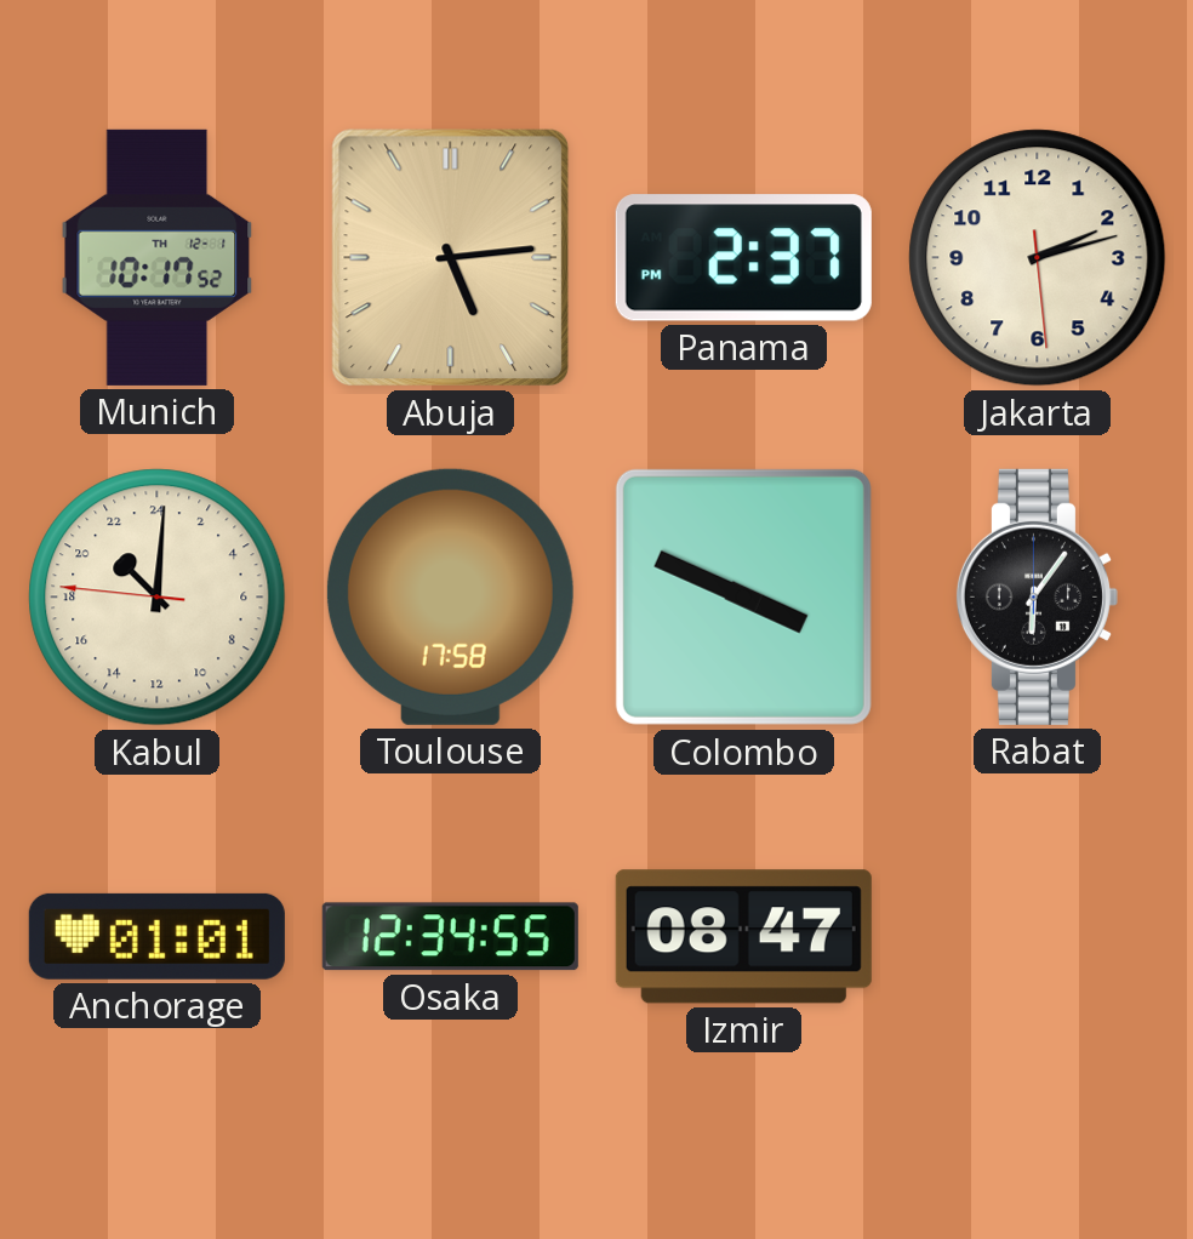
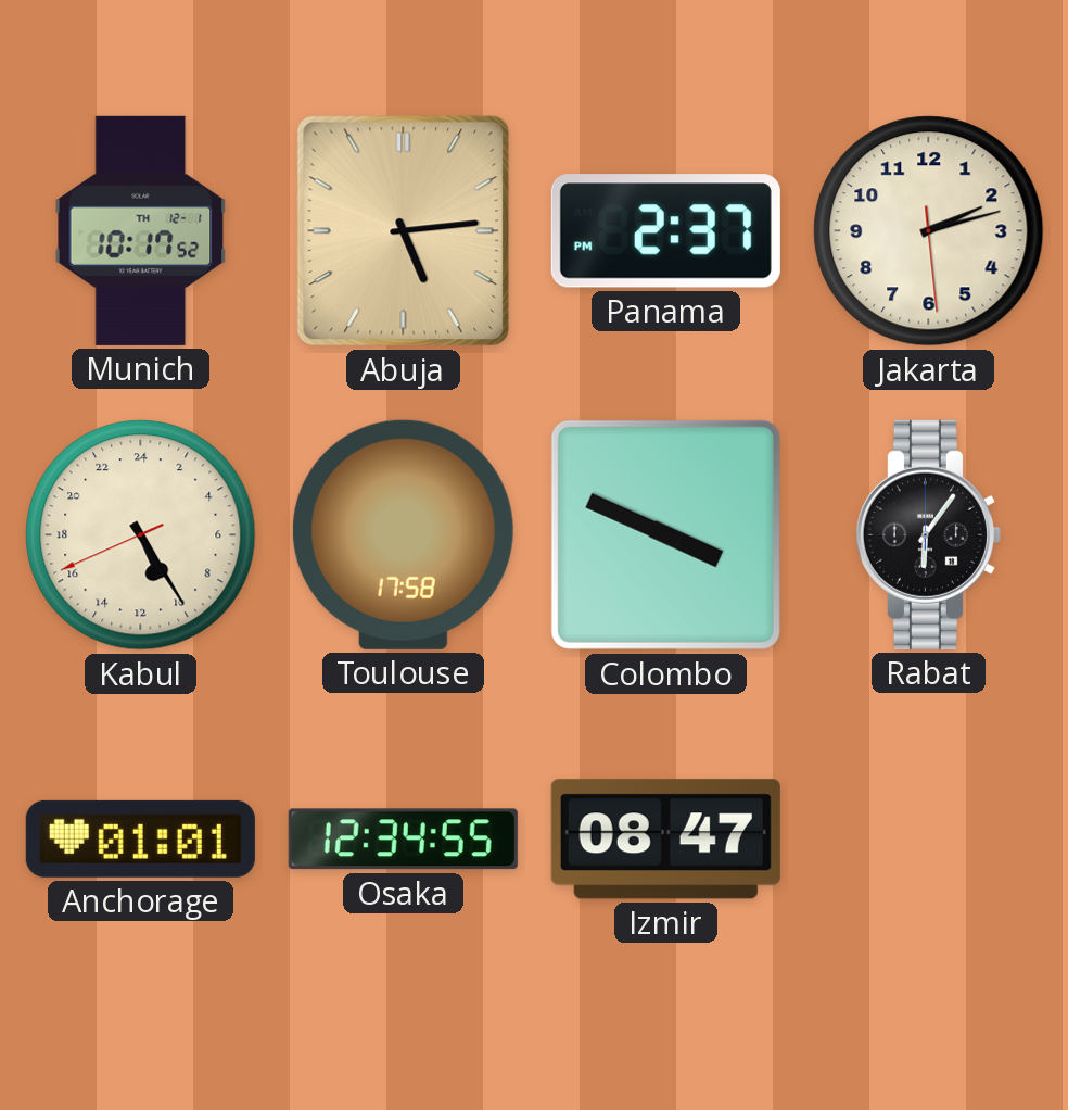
Kabul: 21:00 -> 10:24 (141, 535)
